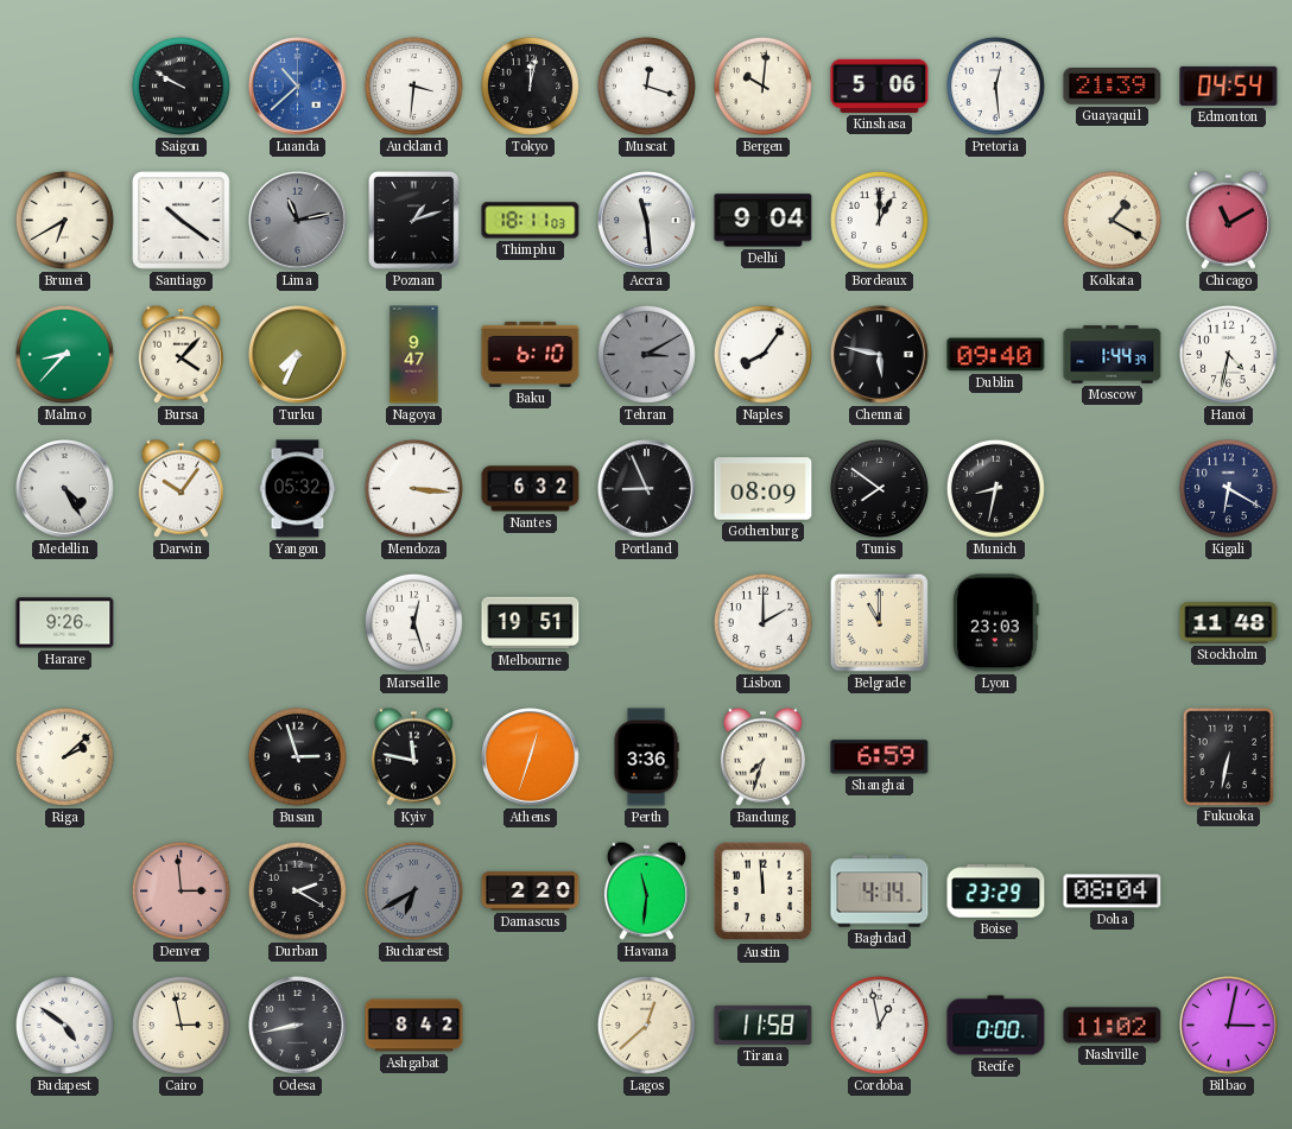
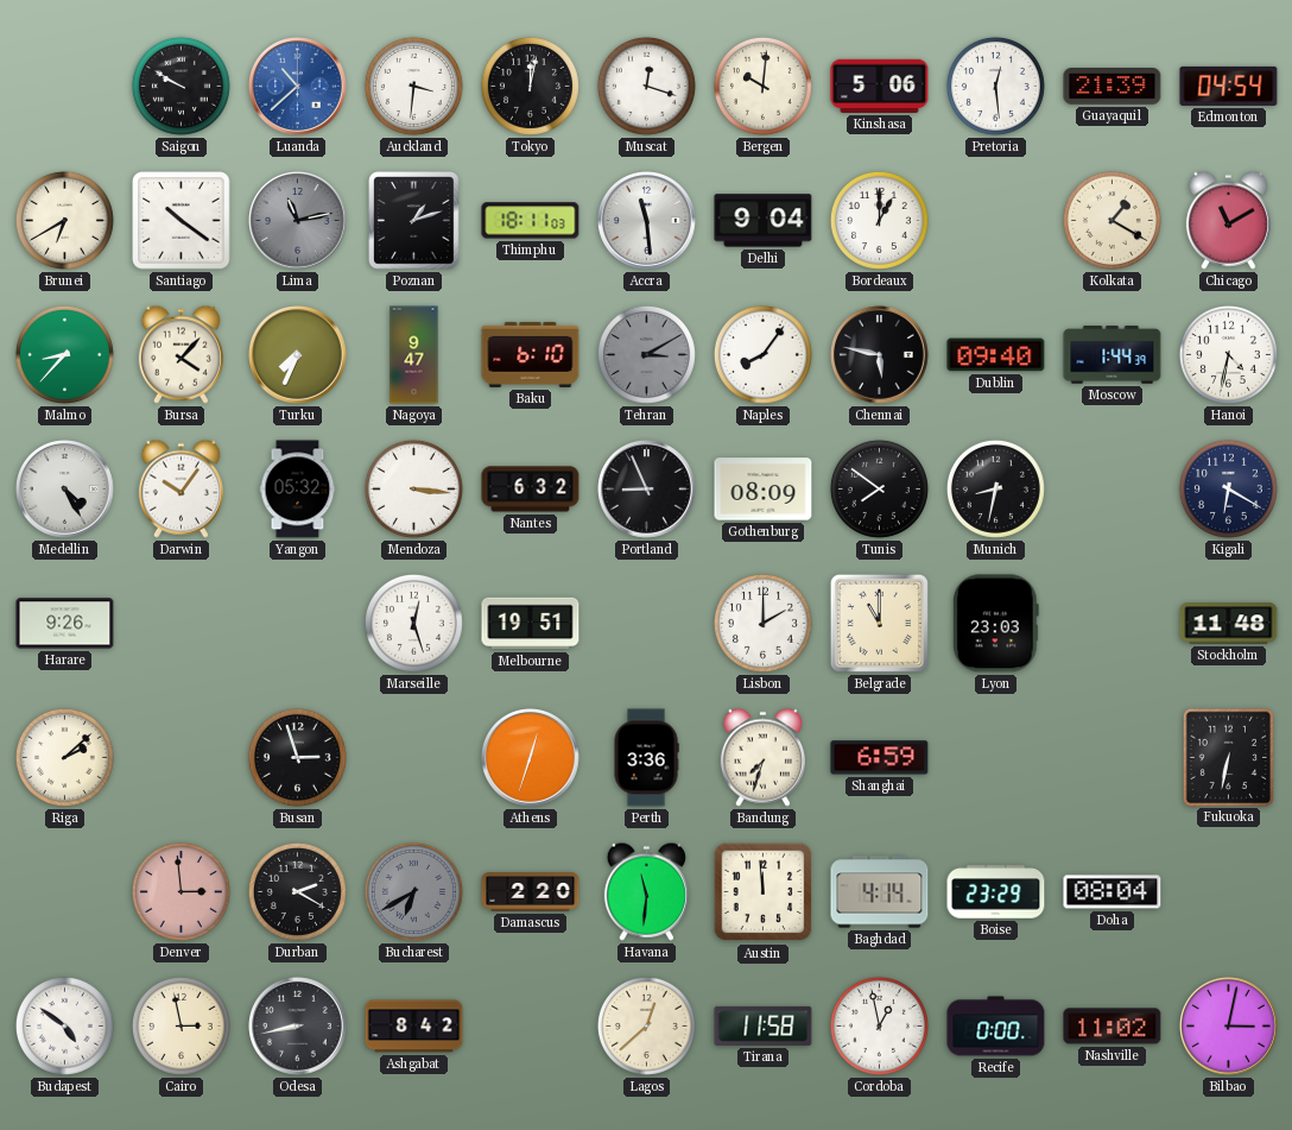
Kyiv: 11:47 -> none (413, 756)
